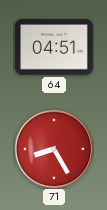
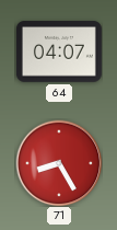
64: 04:51 -> 04:07 (59, 51)
